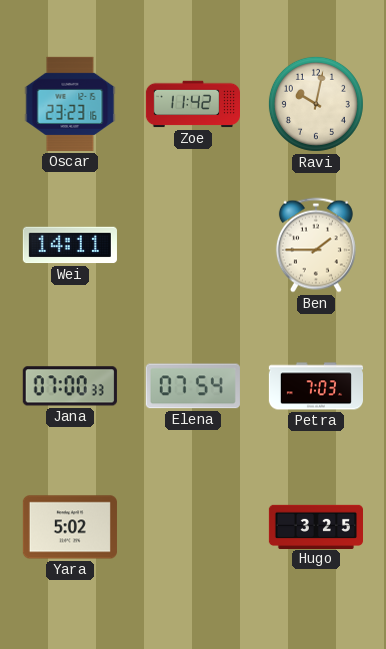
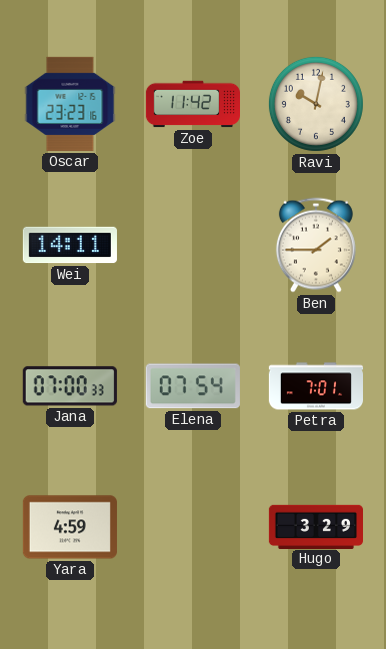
Petra: 7:03 -> 7:01 (315, 386)
Yara: 5:02 -> 4:59 (70, 527)
Hugo: 3:25 -> 3:29 (315, 526)
